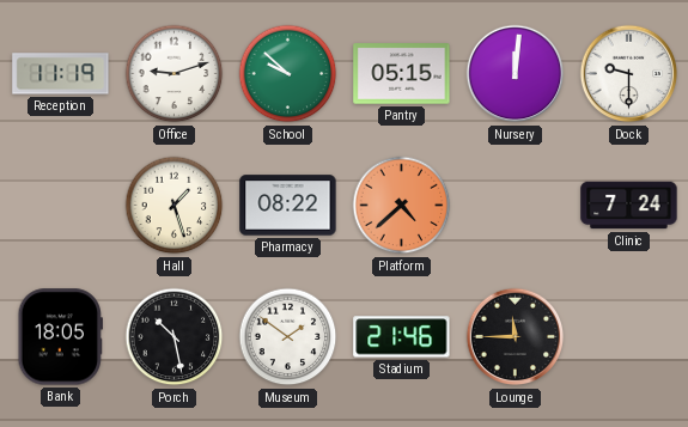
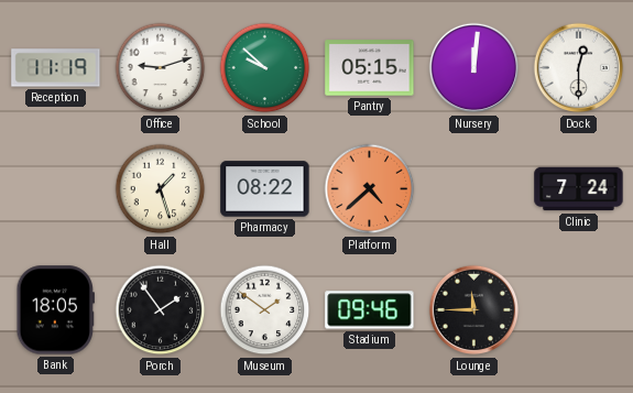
Dock: 9:30 -> 12:30 (579, 68)
Porch: 10:28 -> 1:54 (161, 310)
Stadium: 21:46 -> 09:46 (370, 310)
